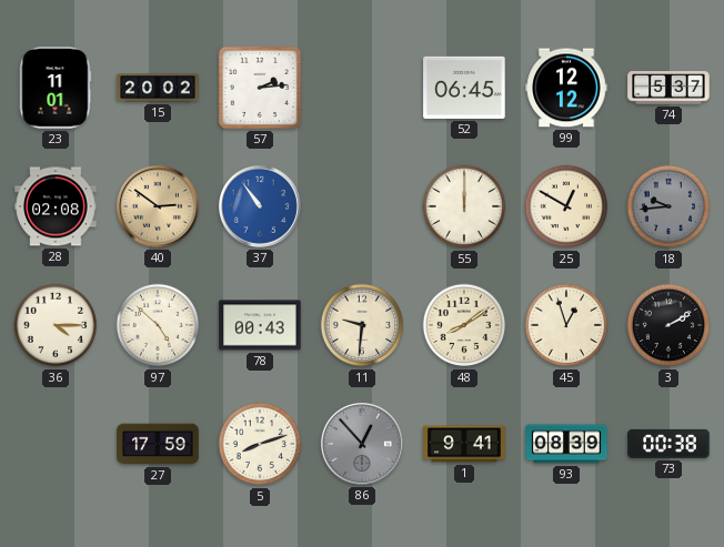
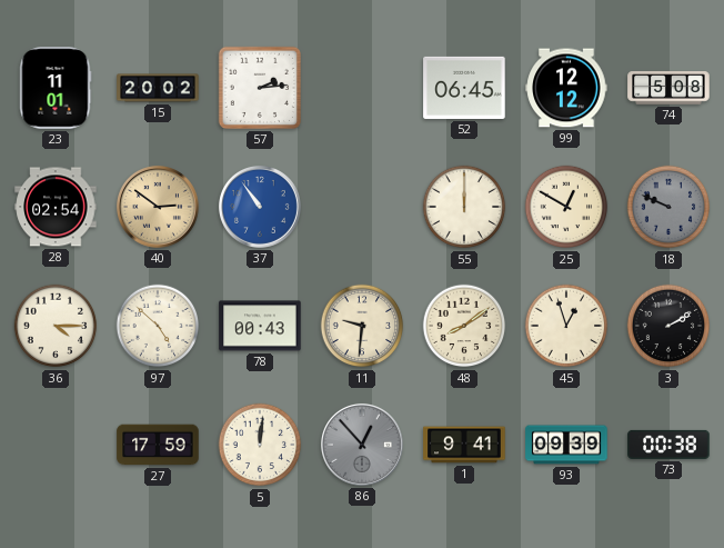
74: 5:37 -> 5:08 (668, 88)
28: 02:08 -> 02:54 (56, 207)
18: 9:44 -> 9:49 (668, 207)
5: 8:12 -> 12:01 (260, 445)
93: 08:39 -> 09:39 (566, 445)
